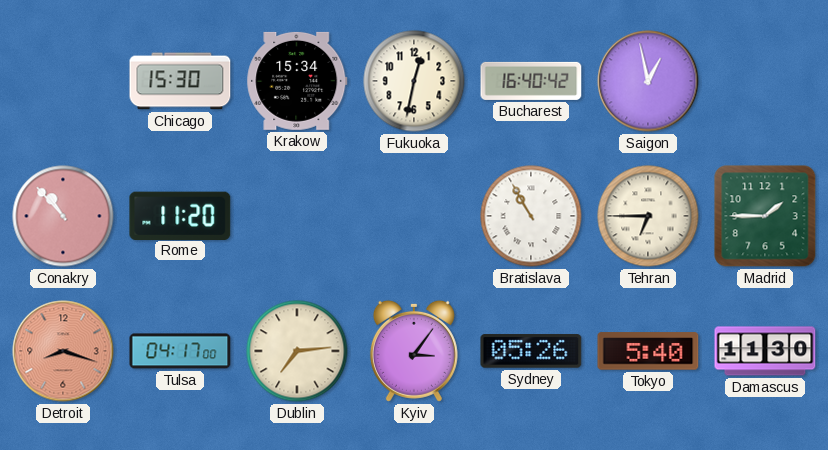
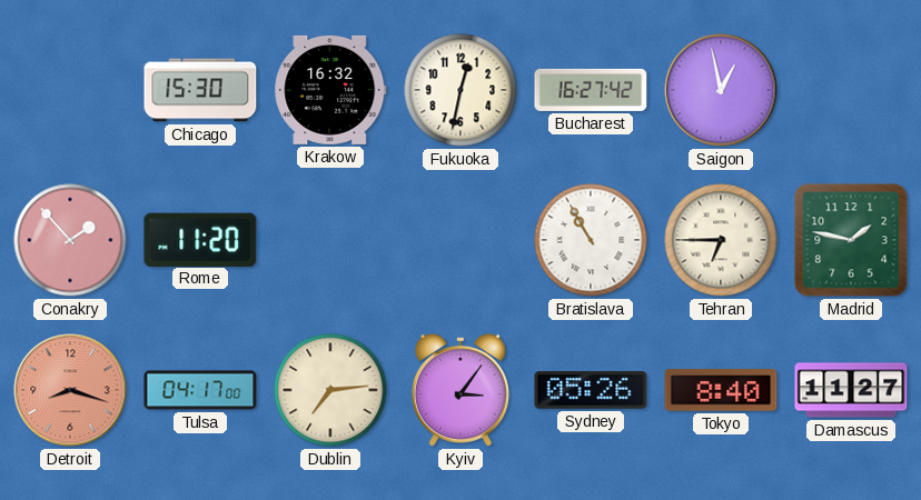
Krakow: 15:34 -> 16:32 (330, 90)
Bucharest: 16:40 -> 16:27 (591, 90)
Conakry: 10:53 -> 1:53 (70, 240)
Madrid: 1:45 -> 1:47 (851, 240)
Tokyo: 5:40 -> 8:40 (721, 390)
Damascus: 11:30 -> 11:27 (851, 390)
